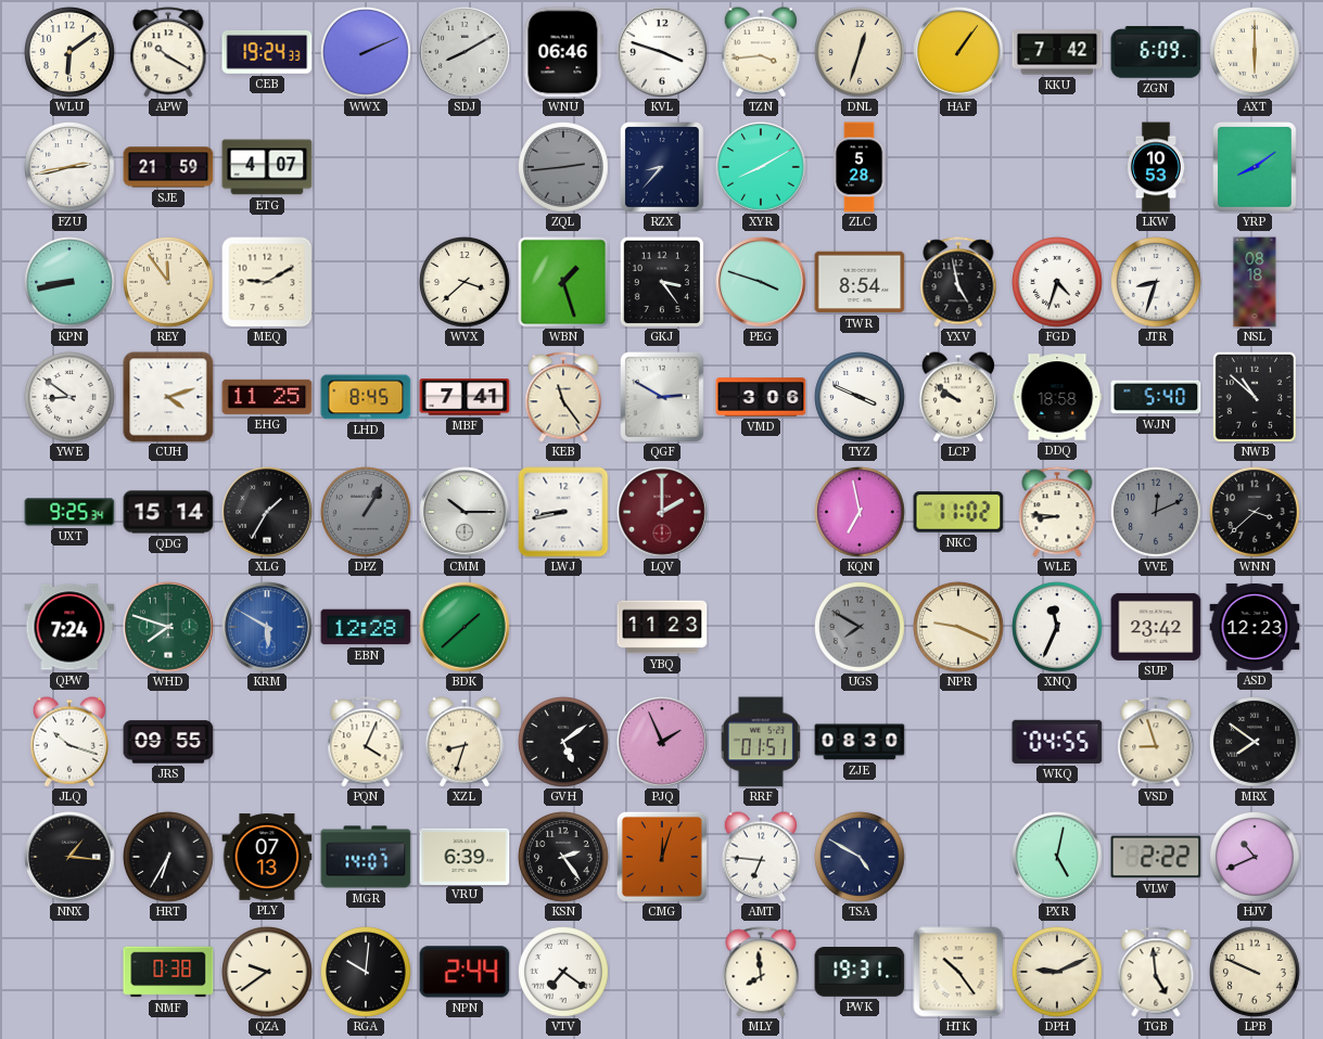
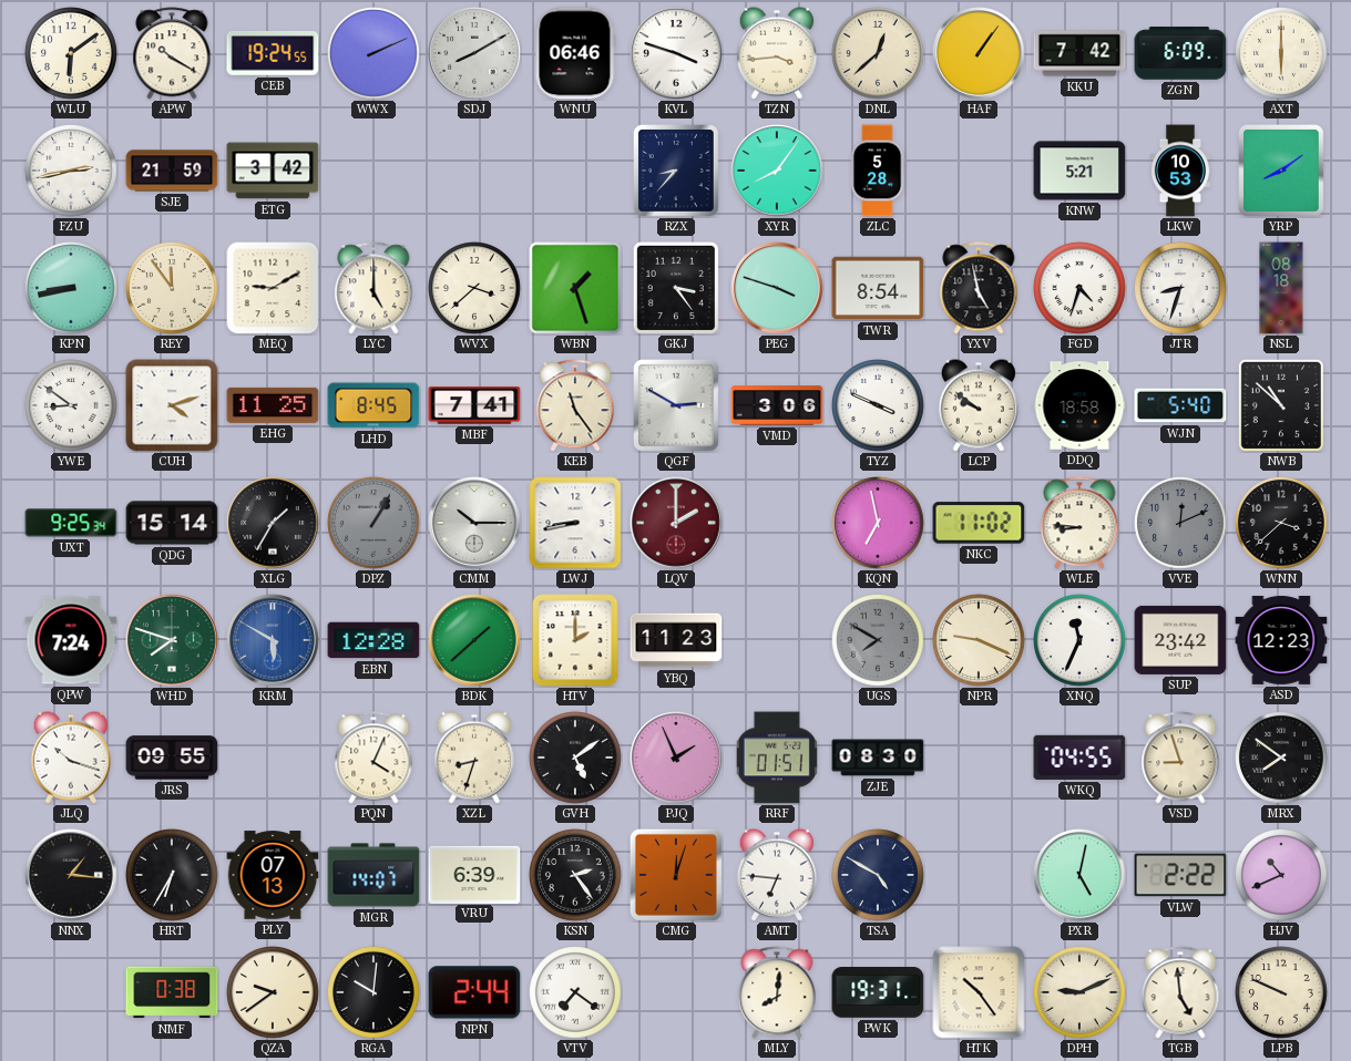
CEB: 19:24:33 -> 19:24:55 (273, 53)
DNL: 12:33 -> 12:38 (879, 54)
ETG: 4:07 -> 3:42 (273, 171)
ZQL: 2:44 -> none (564, 168)
XYR: 8:10 -> 8:06 (777, 171)
KNW: none -> 5:21 (1079, 171)
LYC: none -> 5:00 (373, 288)
HTV: none -> 2:00 (575, 640)
MLY: 7:59 -> 8:01 (777, 992)
